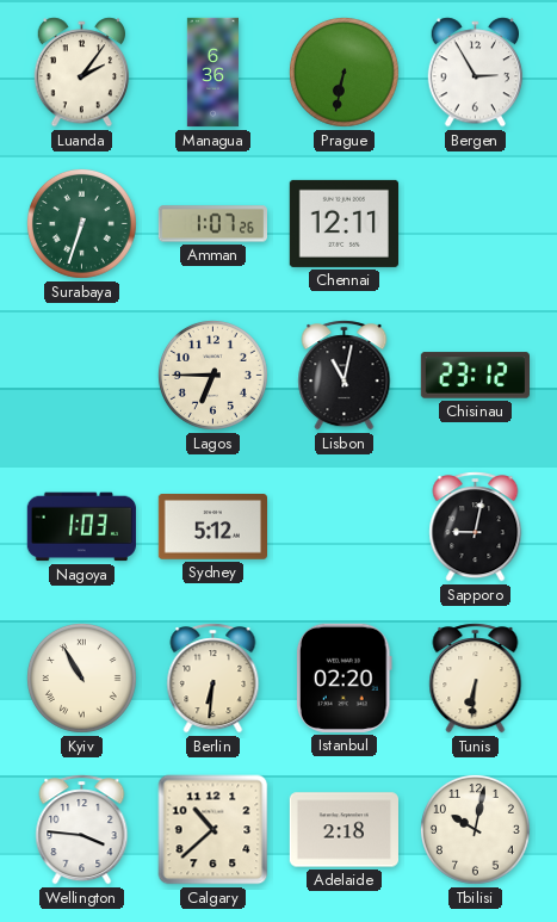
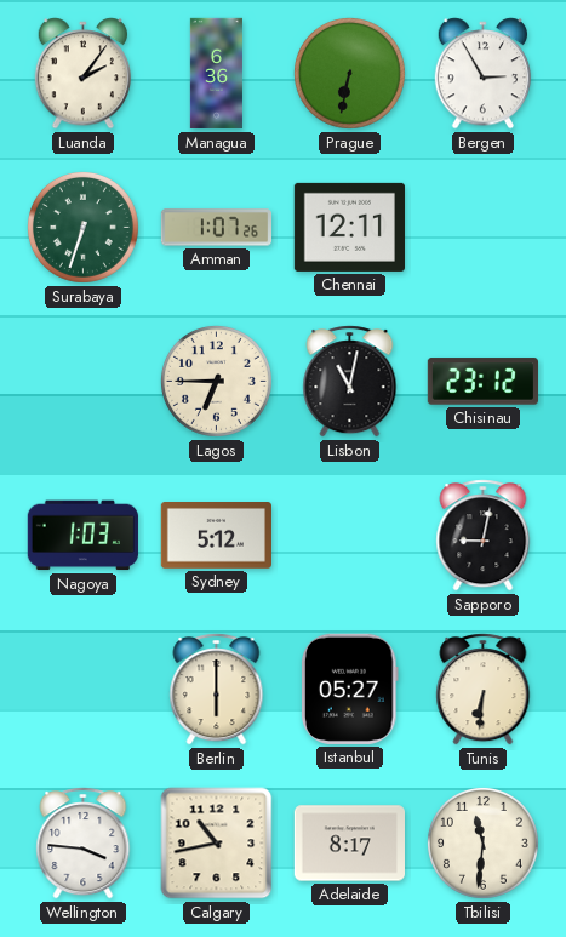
Kyiv: 10:55 -> none (81, 677)
Berlin: 6:31 -> 6:00 (217, 690)
Istanbul: 02:20 -> 05:27 (349, 689)
Calgary: 10:38 -> 10:43 (217, 844)
Adelaide: 2:18 -> 8:17 (349, 844)
Tbilisi: 10:02 -> 11:31 (482, 842)
